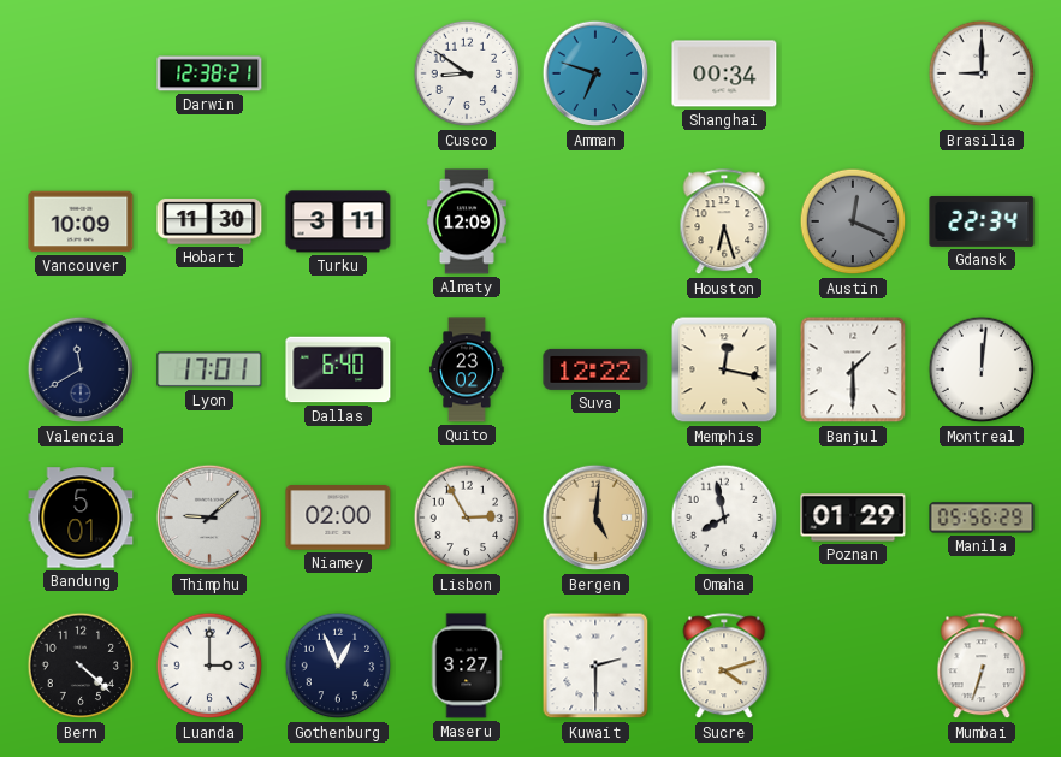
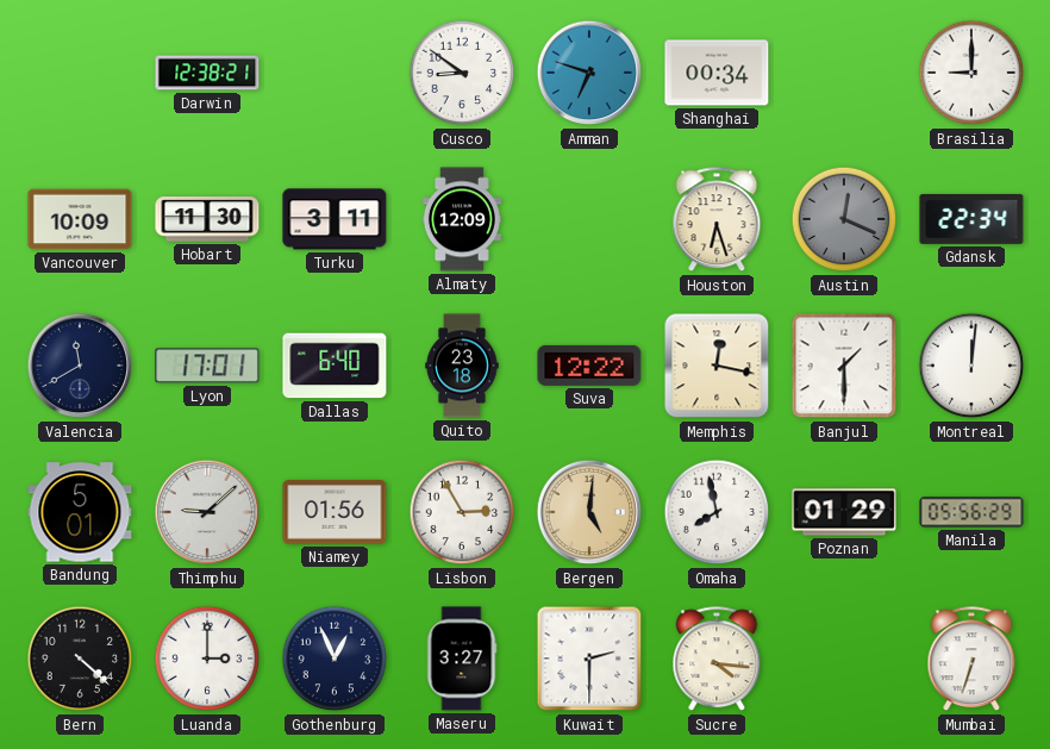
Quito: 23:02 -> 23:18 (462, 366)
Niamey: 02:00 -> 01:56 (335, 512)
Sucre: 4:12 -> 4:16 (717, 660)
